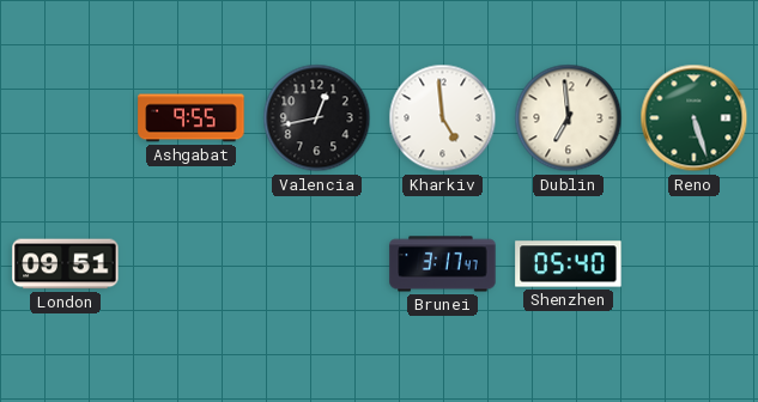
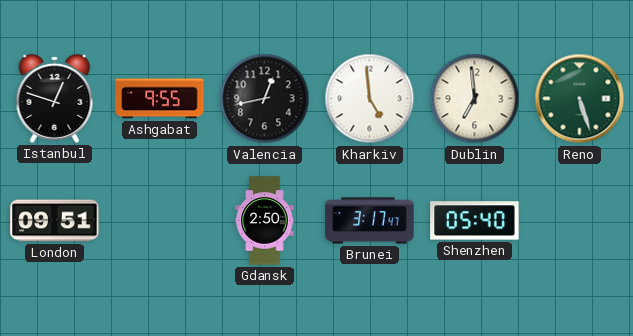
Istanbul: none -> 12:48 (55, 98)
Gdansk: none -> 2:50 (265, 221)
